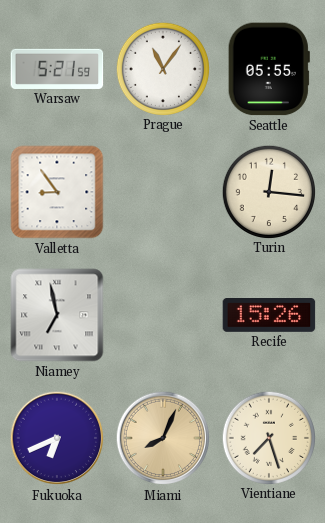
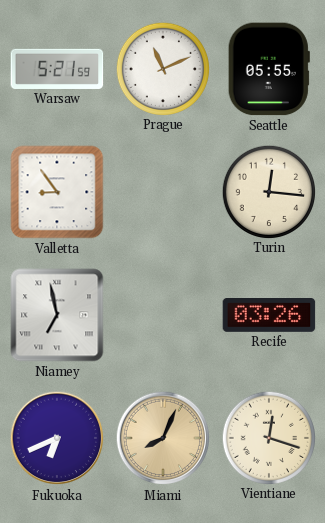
Prague: 11:06 -> 11:11 (162, 68)
Recife: 15:26 -> 03:26 (269, 316)
Vientiane: 7:27 -> 12:18 (268, 437)
